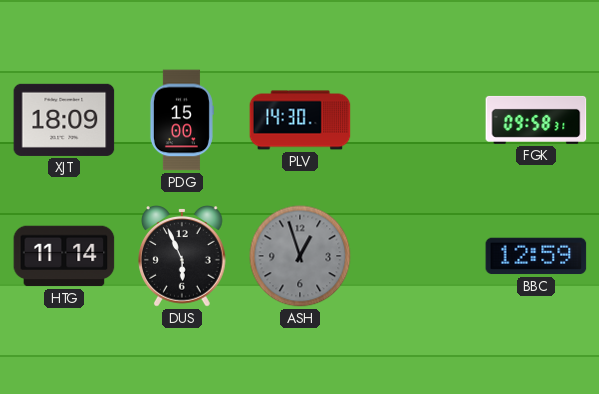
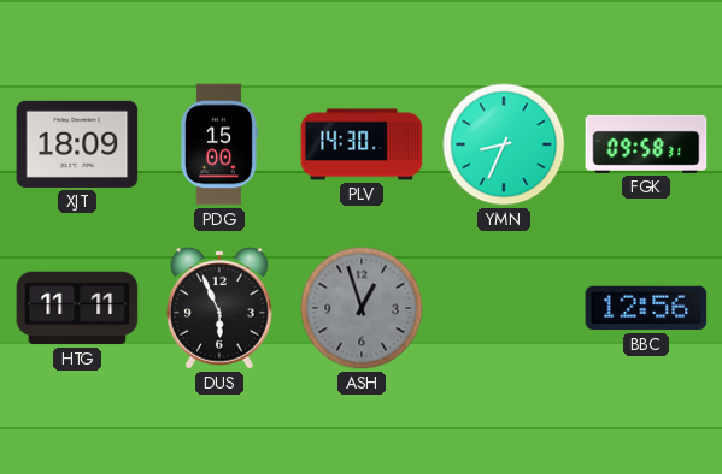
YMN: none -> 8:34 (504, 144)
HTG: 11:14 -> 11:11 (77, 308)
BBC: 12:59 -> 12:56 (646, 308)
